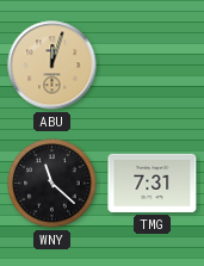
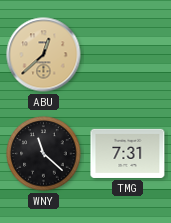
ABU: 12:03 -> 12:38 (44, 55)
